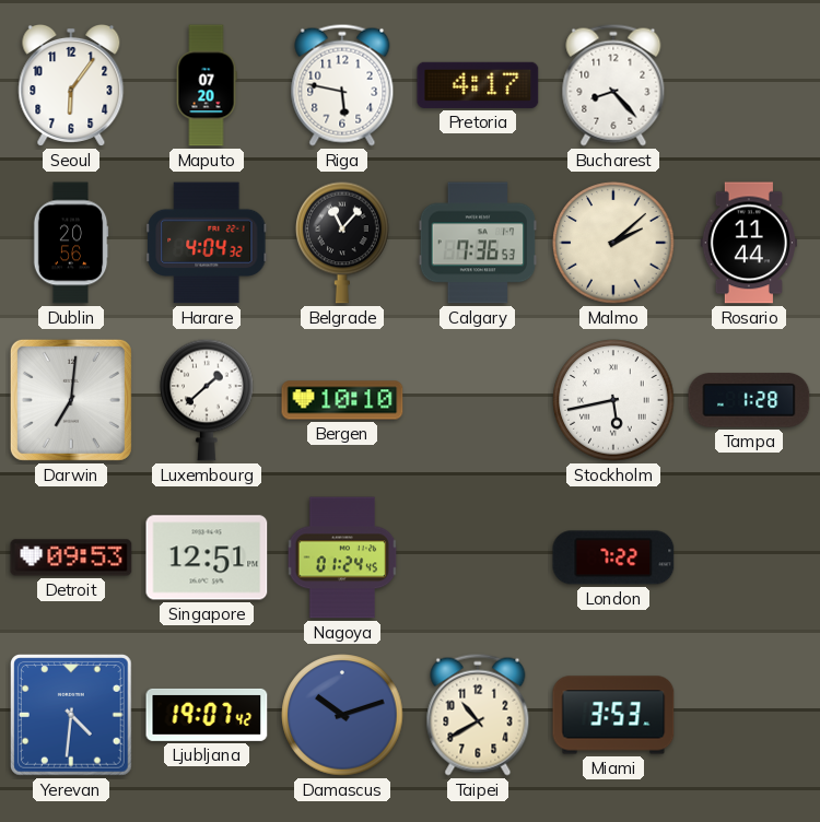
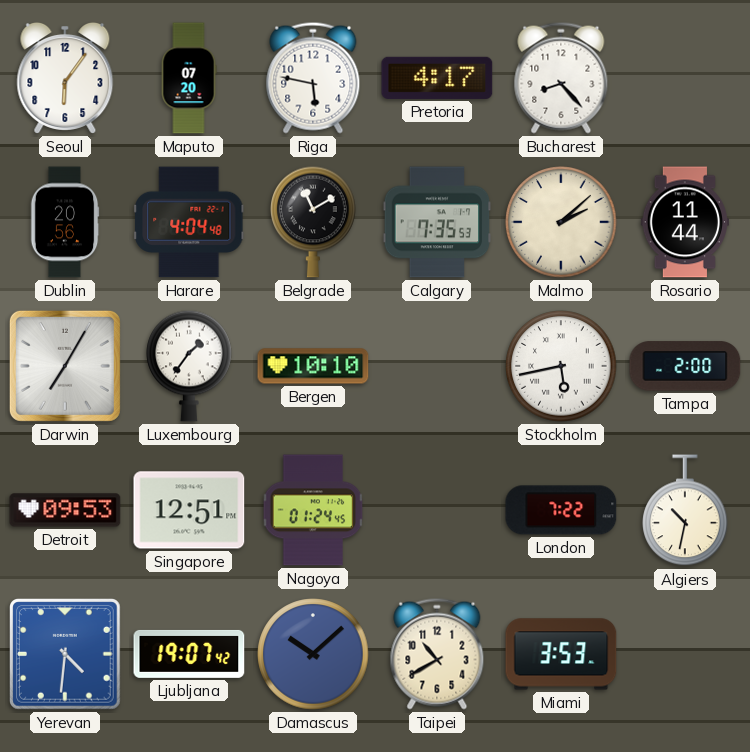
Harare: 4:04:32 -> 4:04:48 (189, 222)
Belgrade: 11:07 -> 11:10 (313, 222)
Calgary: 7:36 -> 7:35 (437, 222)
Darwin: 7:01 -> 7:05 (65, 366)
Luxembourg: 1:38 -> 1:36 (189, 366)
Tampa: 1:28 -> 2:00 (685, 366)
Algiers: none -> 10:32 (685, 511)
Damascus: 10:12 -> 10:08 (313, 654)
